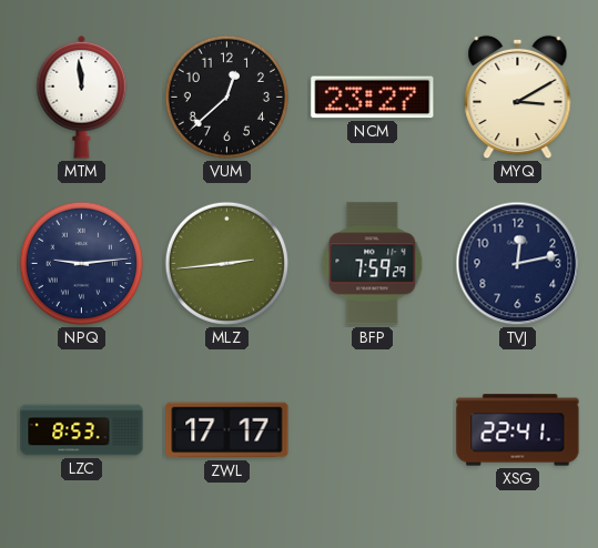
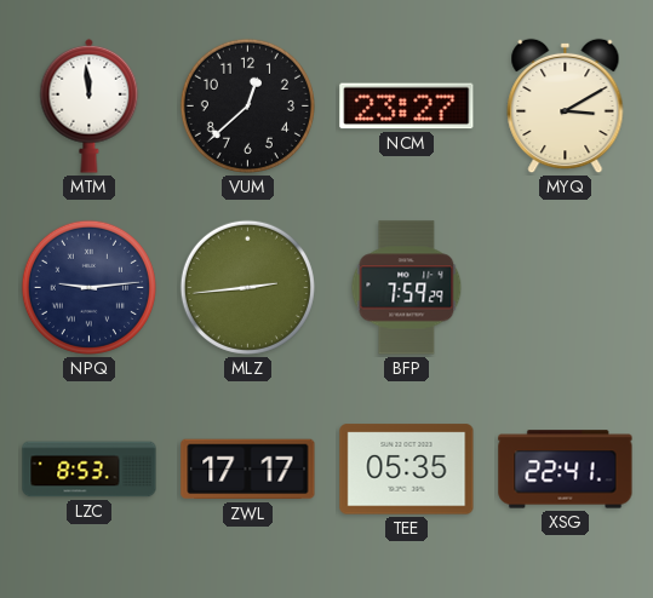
TVJ: 12:13 -> none (518, 264)
TEE: none -> 05:35 (407, 470)
